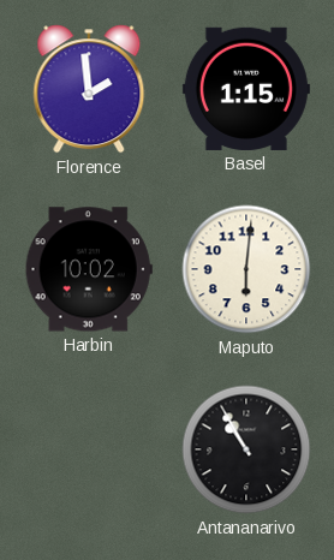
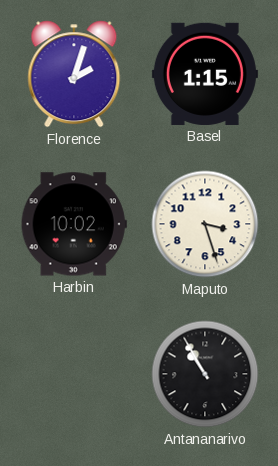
Florence: 1:59 -> 2:03 (74, 74)
Maputo: 6:01 -> 3:27 (205, 224)
